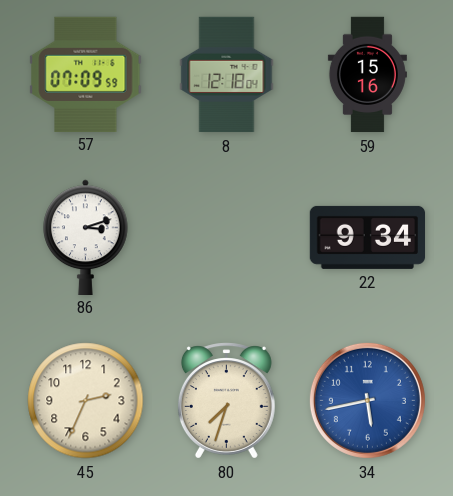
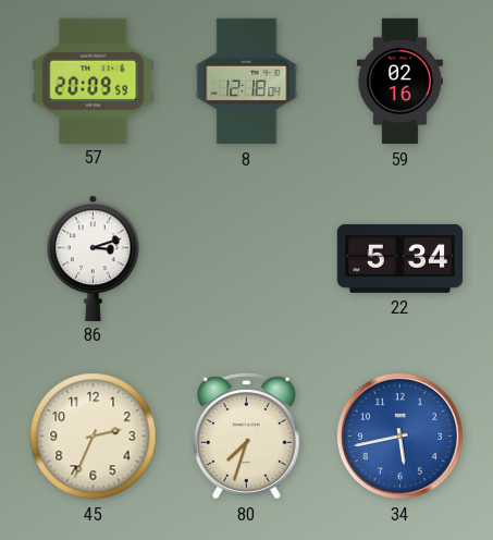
57: 07:09 -> 20:09 (94, 81)
59: 15:16 -> 02:16 (399, 82)
22: 9:34 -> 5:34 (400, 258)
